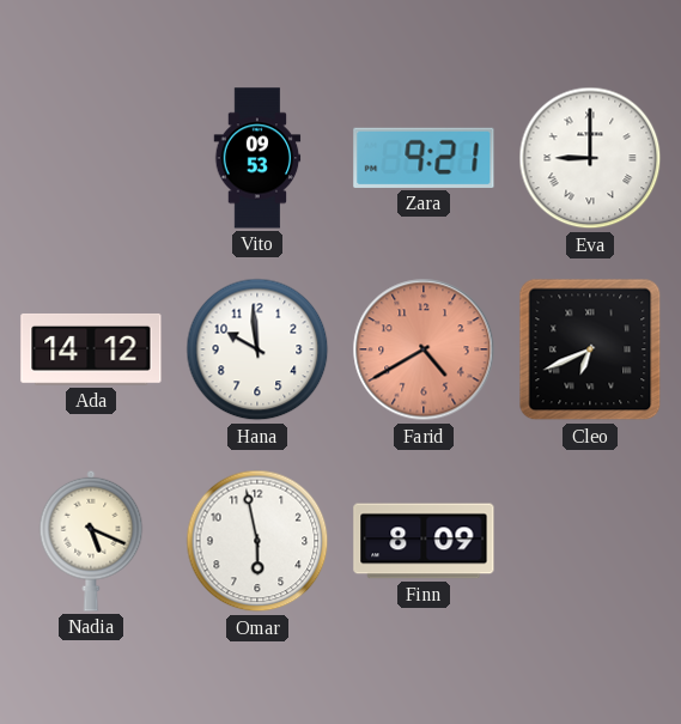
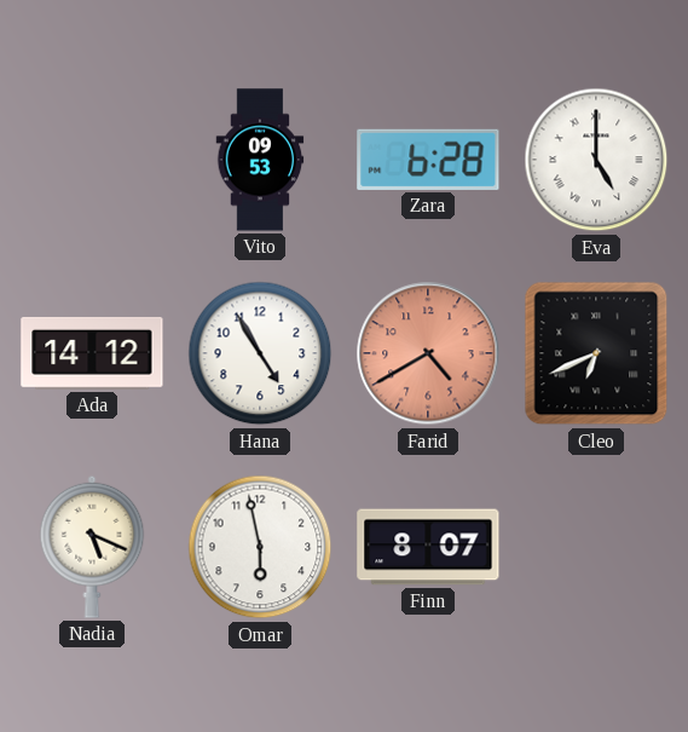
Zara: 9:21 -> 6:28 (428, 160)
Eva: 9:00 -> 5:00 (596, 160)
Hana: 9:59 -> 4:55 (260, 353)
Finn: 8:09 -> 8:07 (428, 547)
